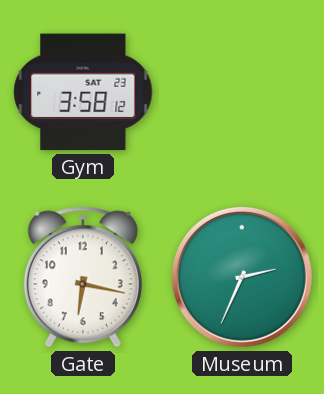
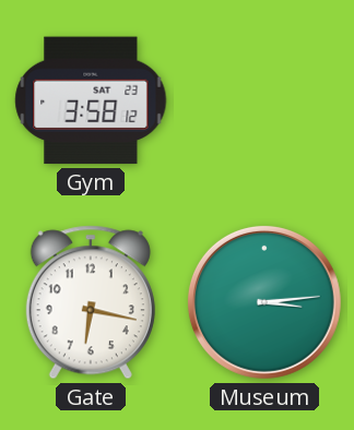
Museum: 2:34 -> 3:14 (264, 302)
